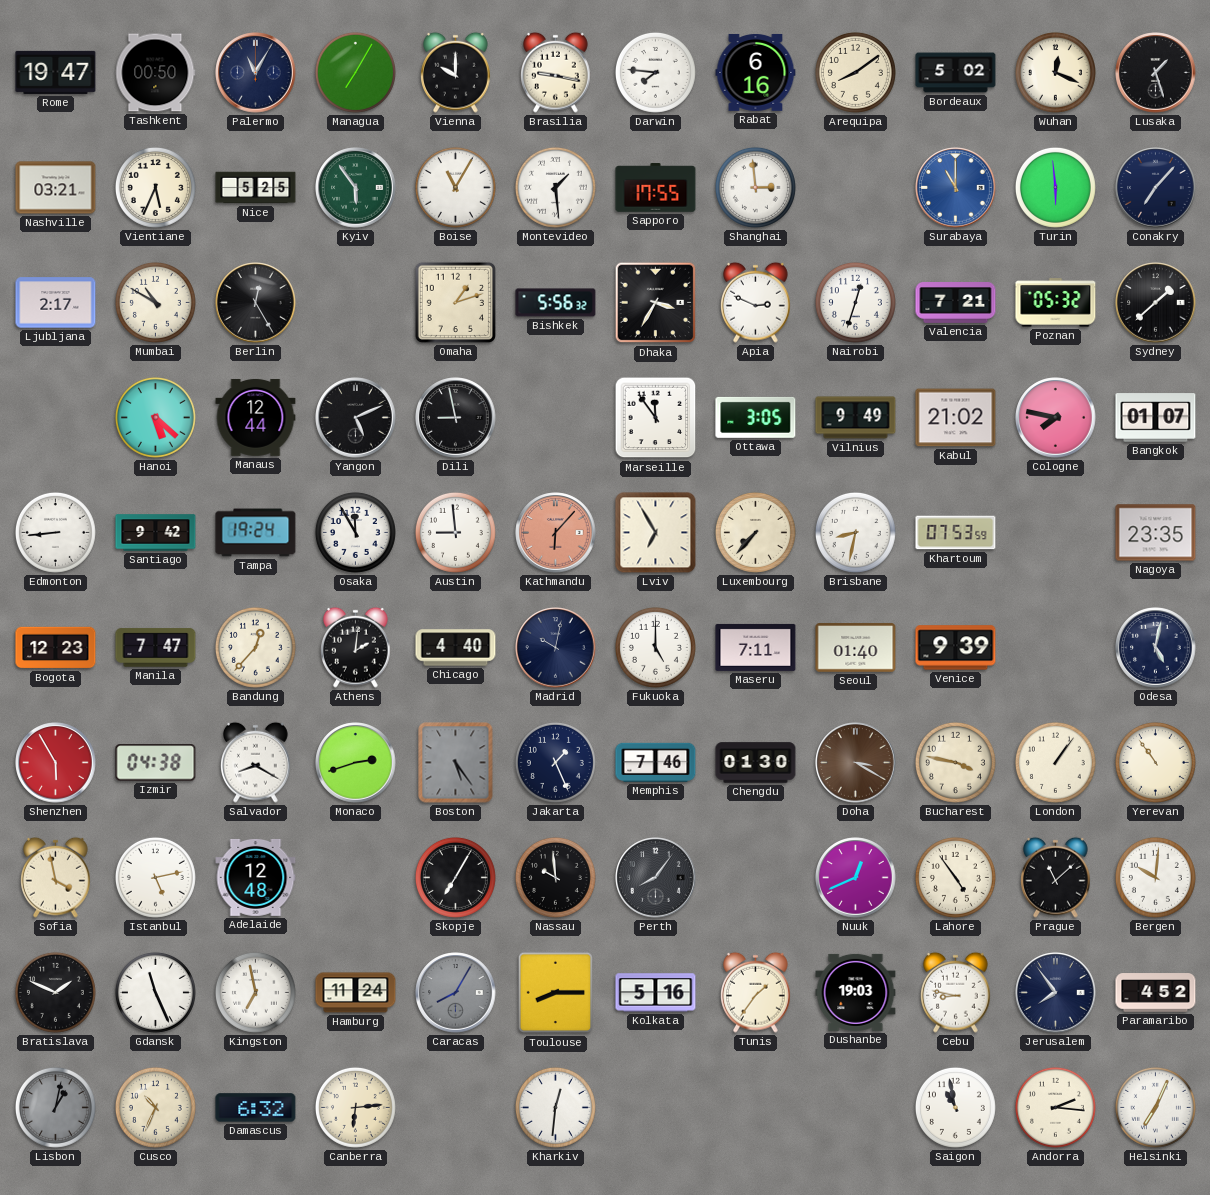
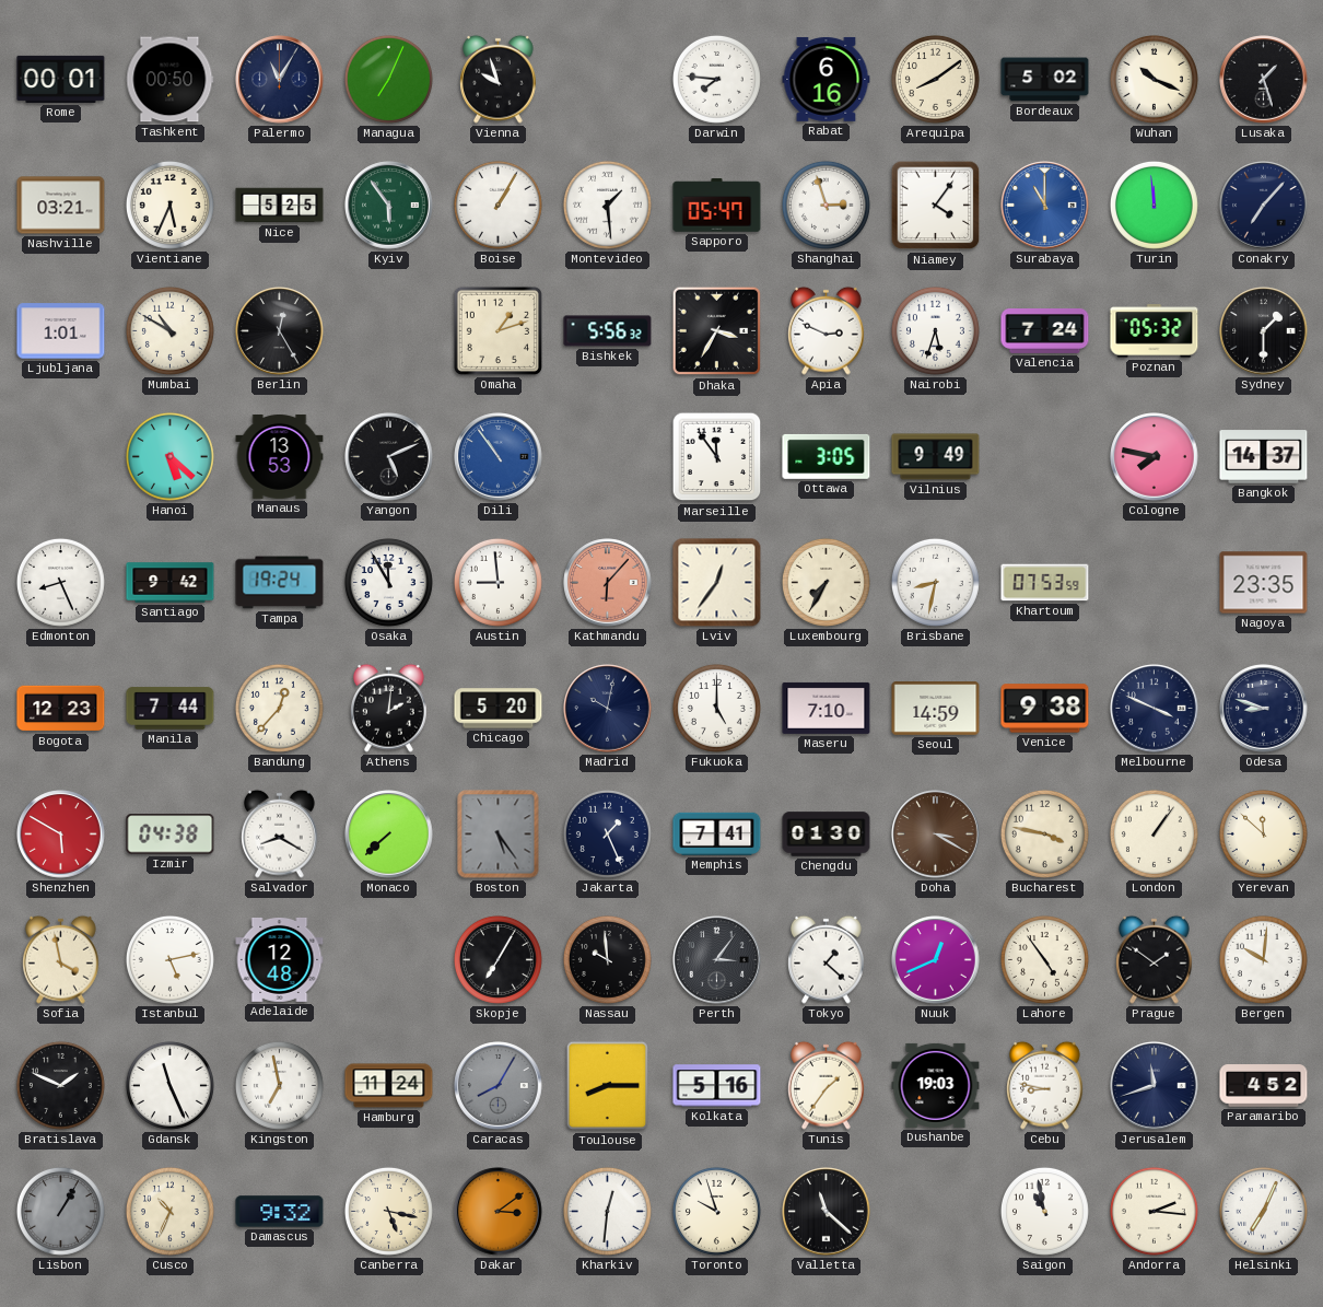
Rome: 19:47 -> 00:01 (61, 79)
Managua: 7:05 -> 7:04 (388, 79)
Vienna: 10:00 -> 9:57 (499, 79)
Brasilia: 9:17 -> none (556, 72)
Wuhan: 12:19 -> 10:19 (1154, 79)
Boise: 11:05 -> 1:05 (497, 205)
Sapporo: 17:55 -> 05:47 (717, 206)
Shanghai: 2:59 -> 2:57 (826, 205)
Niamey: none -> 4:06 (936, 206)
Turin: 5:59 -> 11:59 (1154, 205)
Ljubljana: 2:17 -> 1:01 (61, 331)
Nairobi: 12:33 -> 5:33 (935, 330)
Valencia: 7:21 -> 7:24 (1045, 331)
Sydney: 1:38 -> 1:30 (1264, 331)
Manaus: 12:44 -> 13:53 (280, 456)
Dili: 8:58 -> 10:54 (499, 457)
Dili dial: black -> blue (499, 457)
Kabul: 21:02 -> none (956, 418)
Bangkok: 01:07 -> 14:37 (1264, 457)
Edmonton: 8:44 -> 8:26 (60, 582)
Lviv: 6:55 -> 12:36 (717, 583)
Luxembourg: 7:37 -> 7:35 (826, 582)
Manila: 7:47 -> 7:44 (171, 709)
Chicago: 4:40 -> 5:20 (499, 709)
Maseru: 7:11 -> 7:10 (827, 708)
Seoul: 01:40 -> 14:59 (936, 709)
Venice: 9:39 -> 9:38 (1045, 709)
Melbourne: none -> 3:49 (1155, 709)
Odesa: 5:02 -> 8:48 (1264, 709)
Shenzhen: 5:55 -> 5:50 (61, 835)
Monaco: 2:42 -> 7:38 (389, 835)
Memphis: 7:46 -> 7:41 (717, 833)
Yerevan: 10:54 -> 11:52 (1263, 833)
Perth: 8:06 -> 3:06 (717, 960)
Tokyo: none -> 1:22 (827, 959)
Prague: 11:08 -> 1:51 (1155, 959)
Jerusalem: 7:54 -> 11:42 (1155, 1086)
Lisbon: 1:02 -> 1:05 (60, 1211)
Damascus: 6:32 -> 9:32 (280, 1212)
Canberra: 6:14 -> 5:17 (388, 1211)
Dakar: none -> 3:09 (499, 1212)
Toronto: none -> 9:57 (716, 1211)
Valletta: none -> 11:22 (827, 1212)
